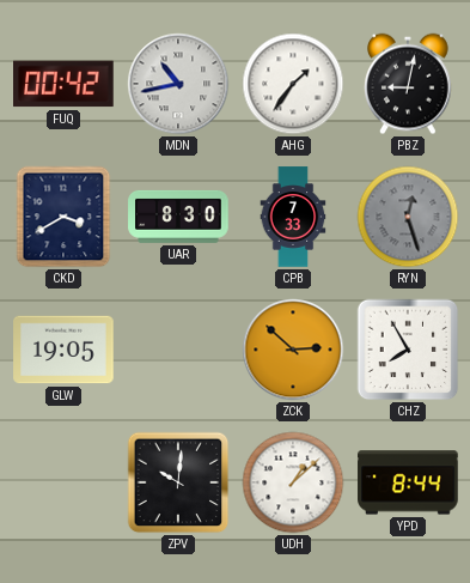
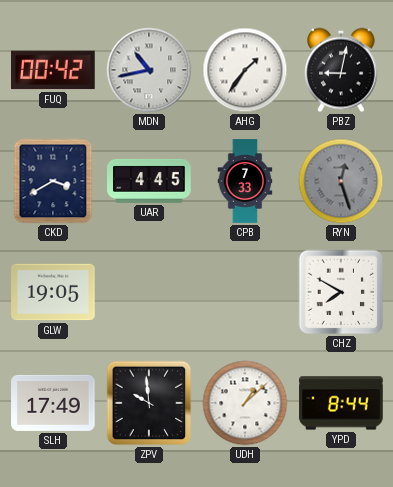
UAR: 8:30 -> 4:45 (149, 181)
ZCK: 2:52 -> none (293, 350)
CHZ: 7:55 -> 7:50 (341, 292)
SLH: none -> 17:49 (53, 403)
ZPV: 10:01 -> 9:59 (149, 403)
